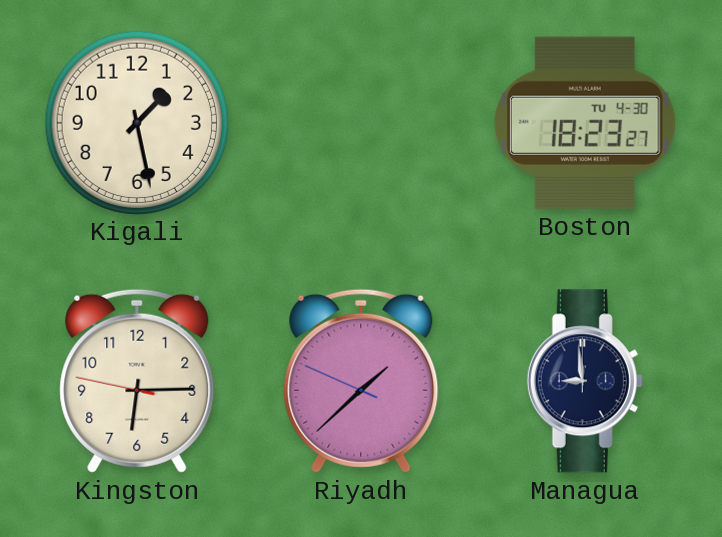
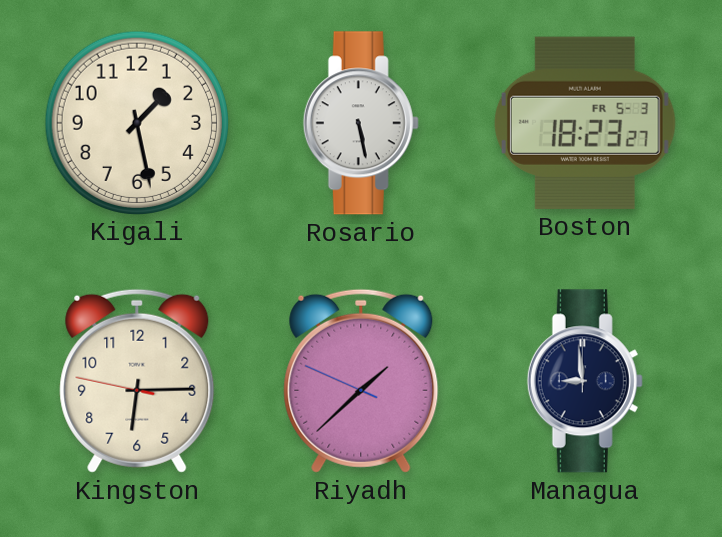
Rosario: none -> 5:28 (361, 123)
Boston date: TU 4-30 -> FR 5-3 (585, 123)
